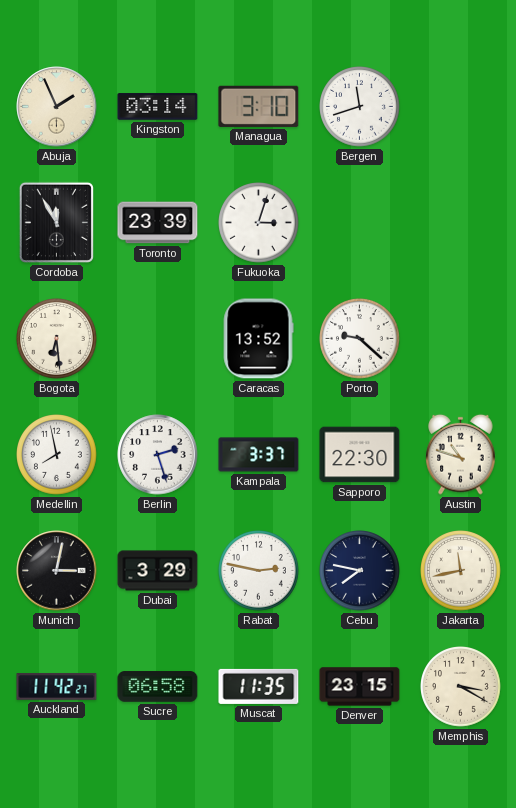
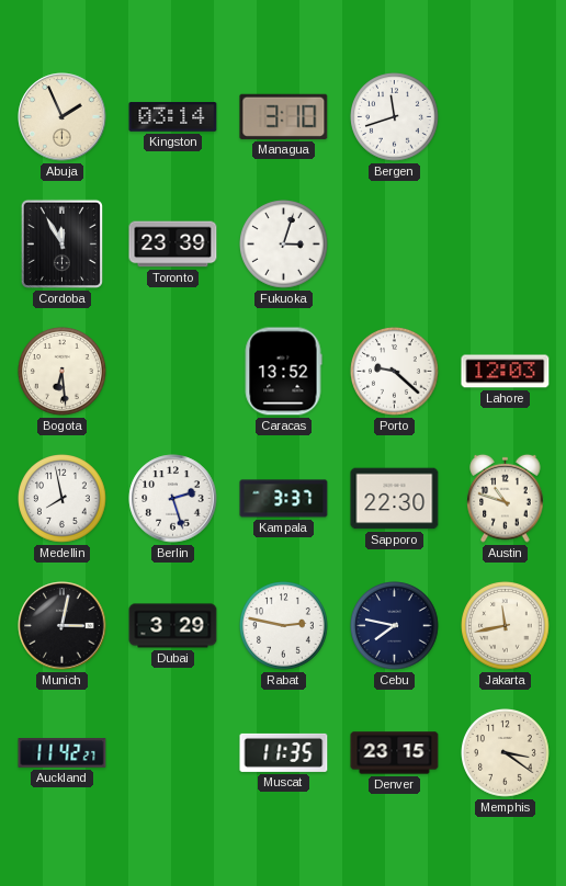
Lahore: none -> 12:03 (506, 372)
Sucre: 06:58 -> none (158, 687)
Memphis: 3:20 -> 3:21 (506, 753)
